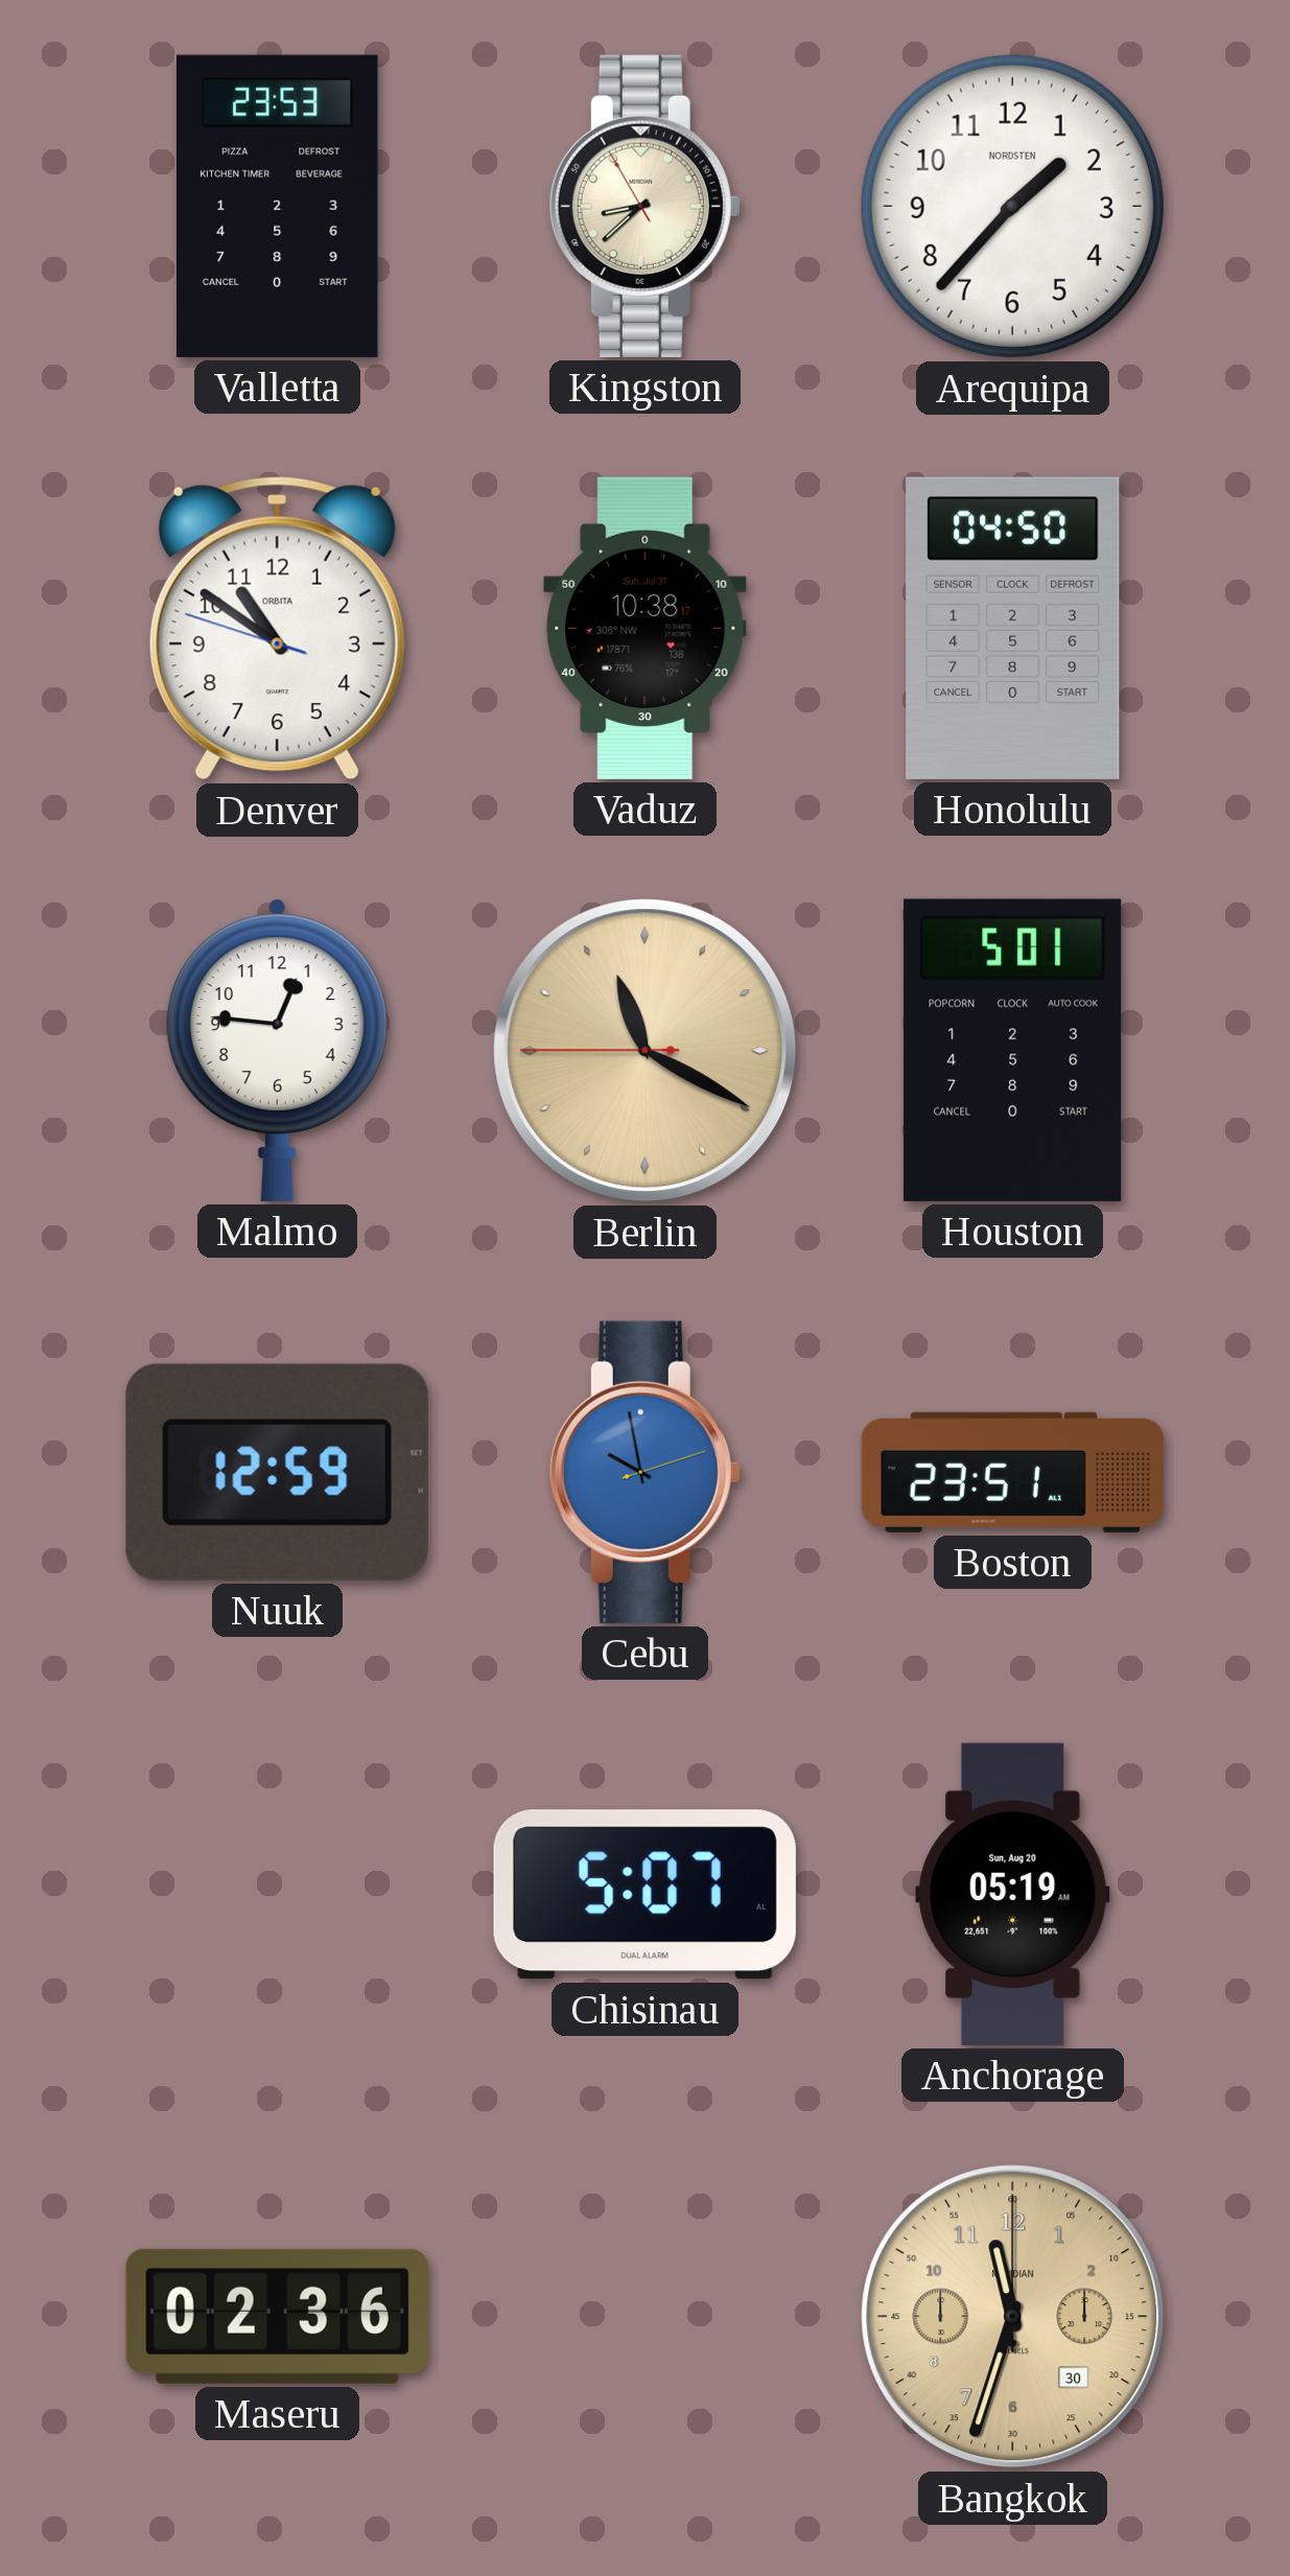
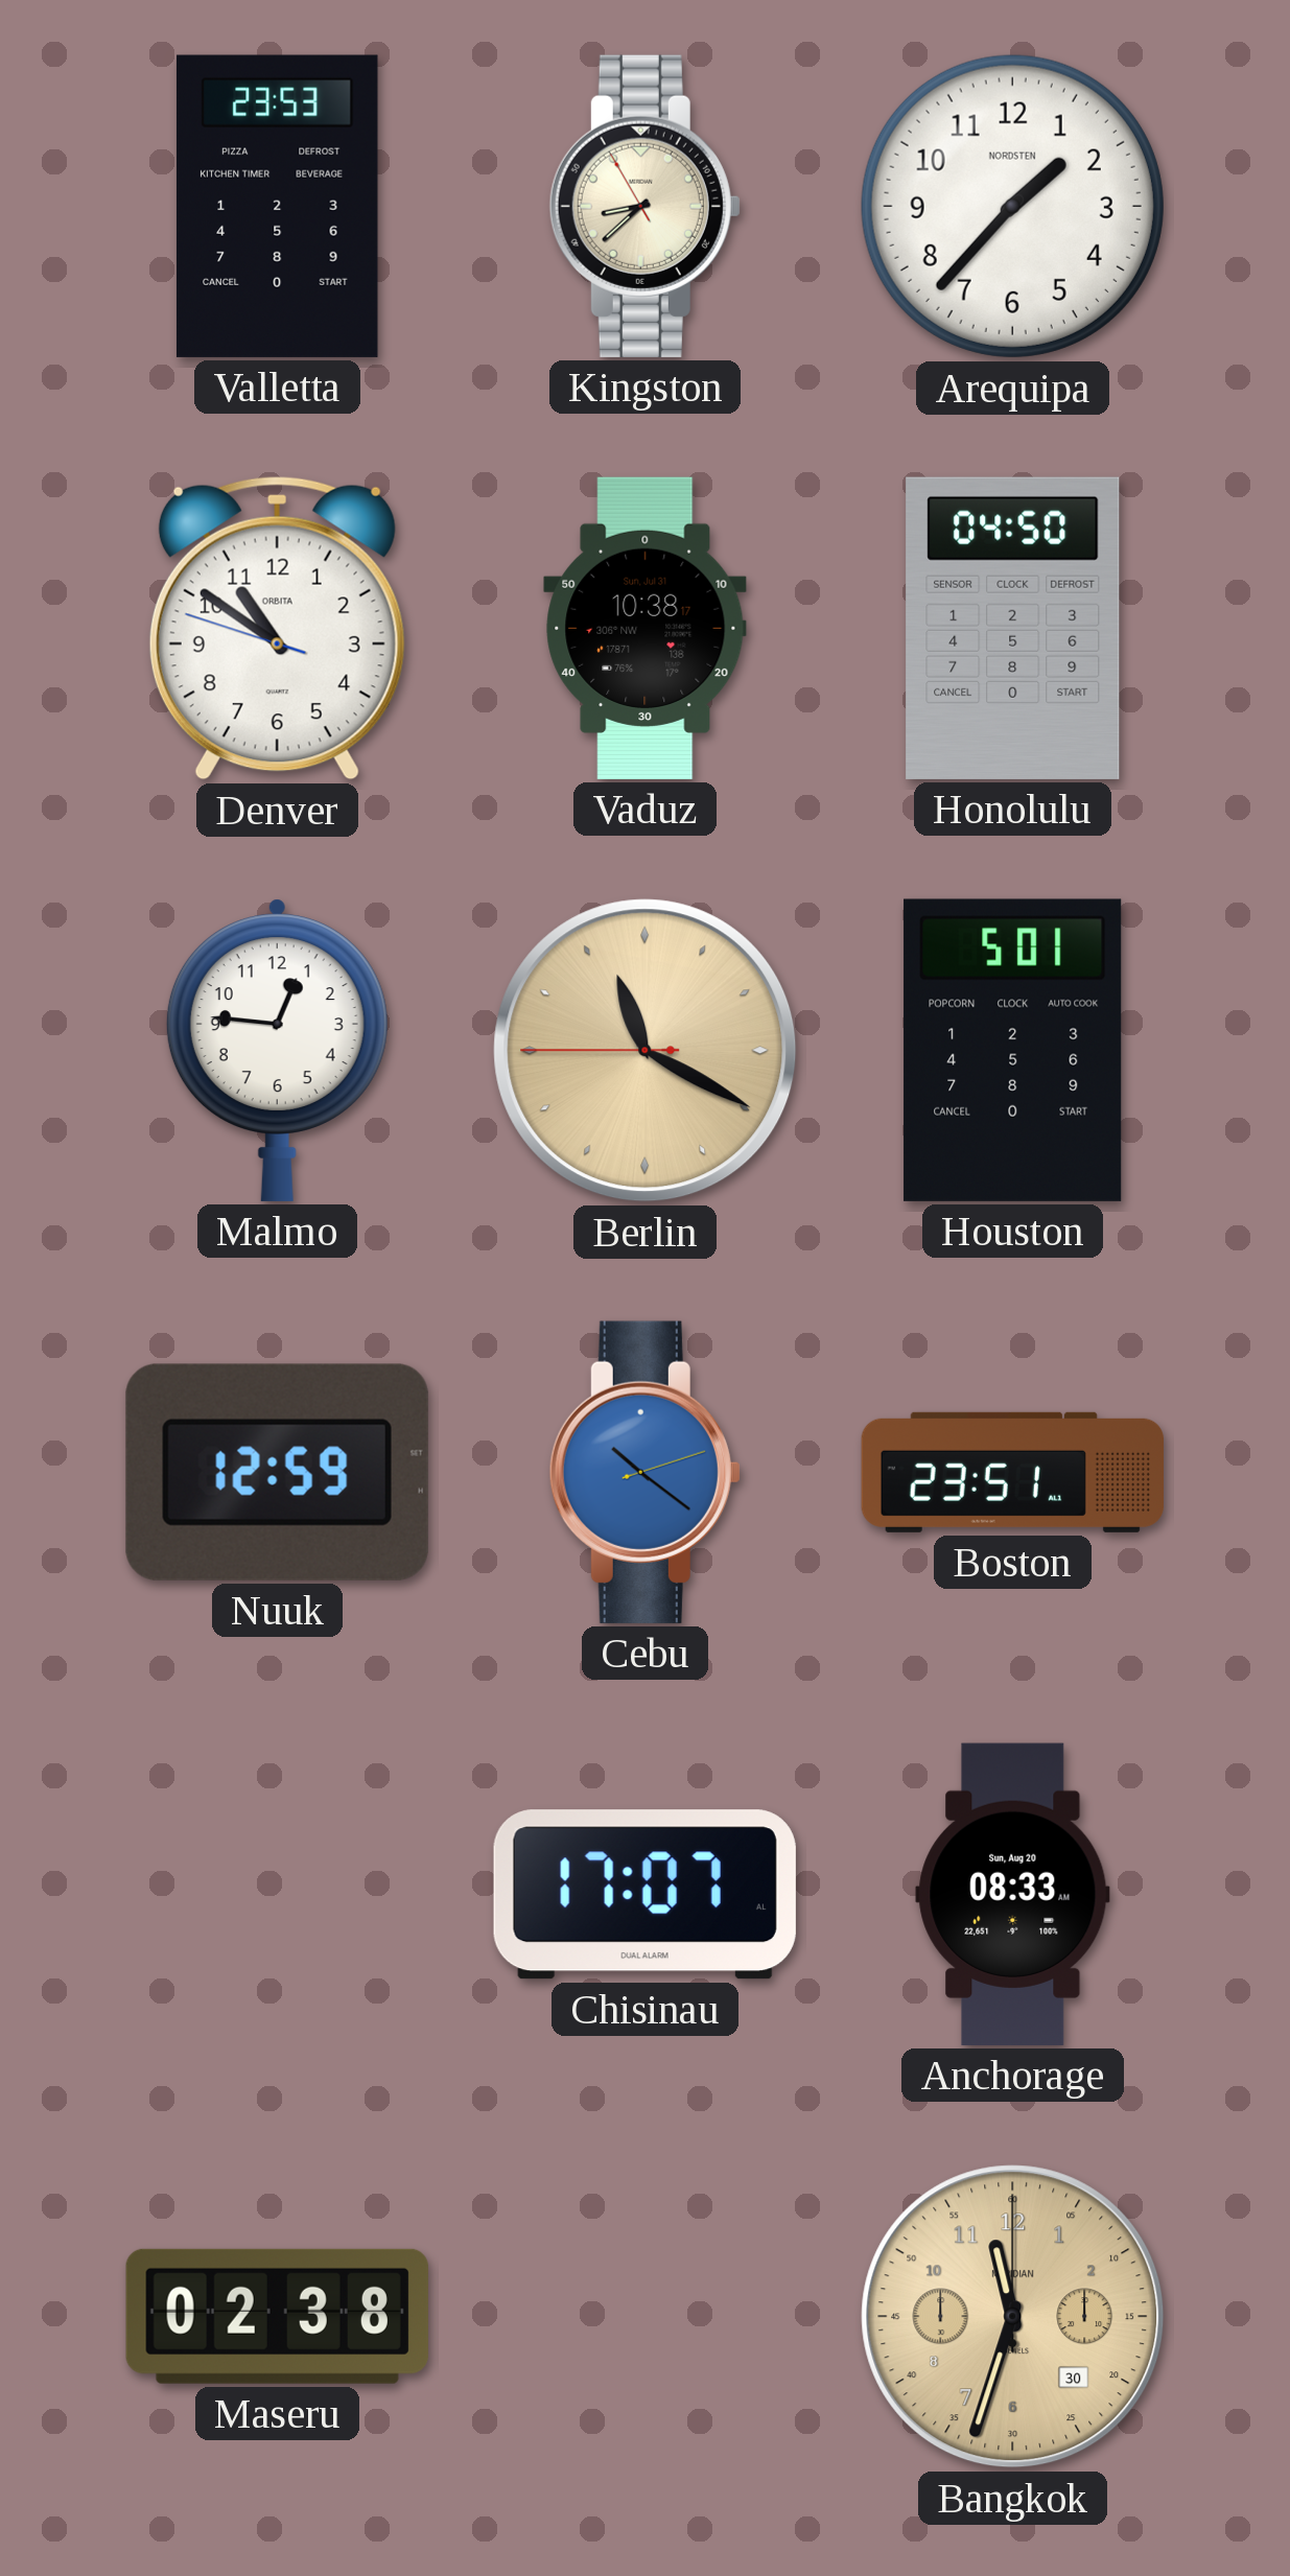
Cebu: 9:58 -> 10:21 (644, 1472)
Chisinau: 5:07 -> 17:07 (644, 1895)
Anchorage: 05:19 -> 08:33 (1013, 1894)
Maseru: 02:36 -> 02:38 (277, 2316)
